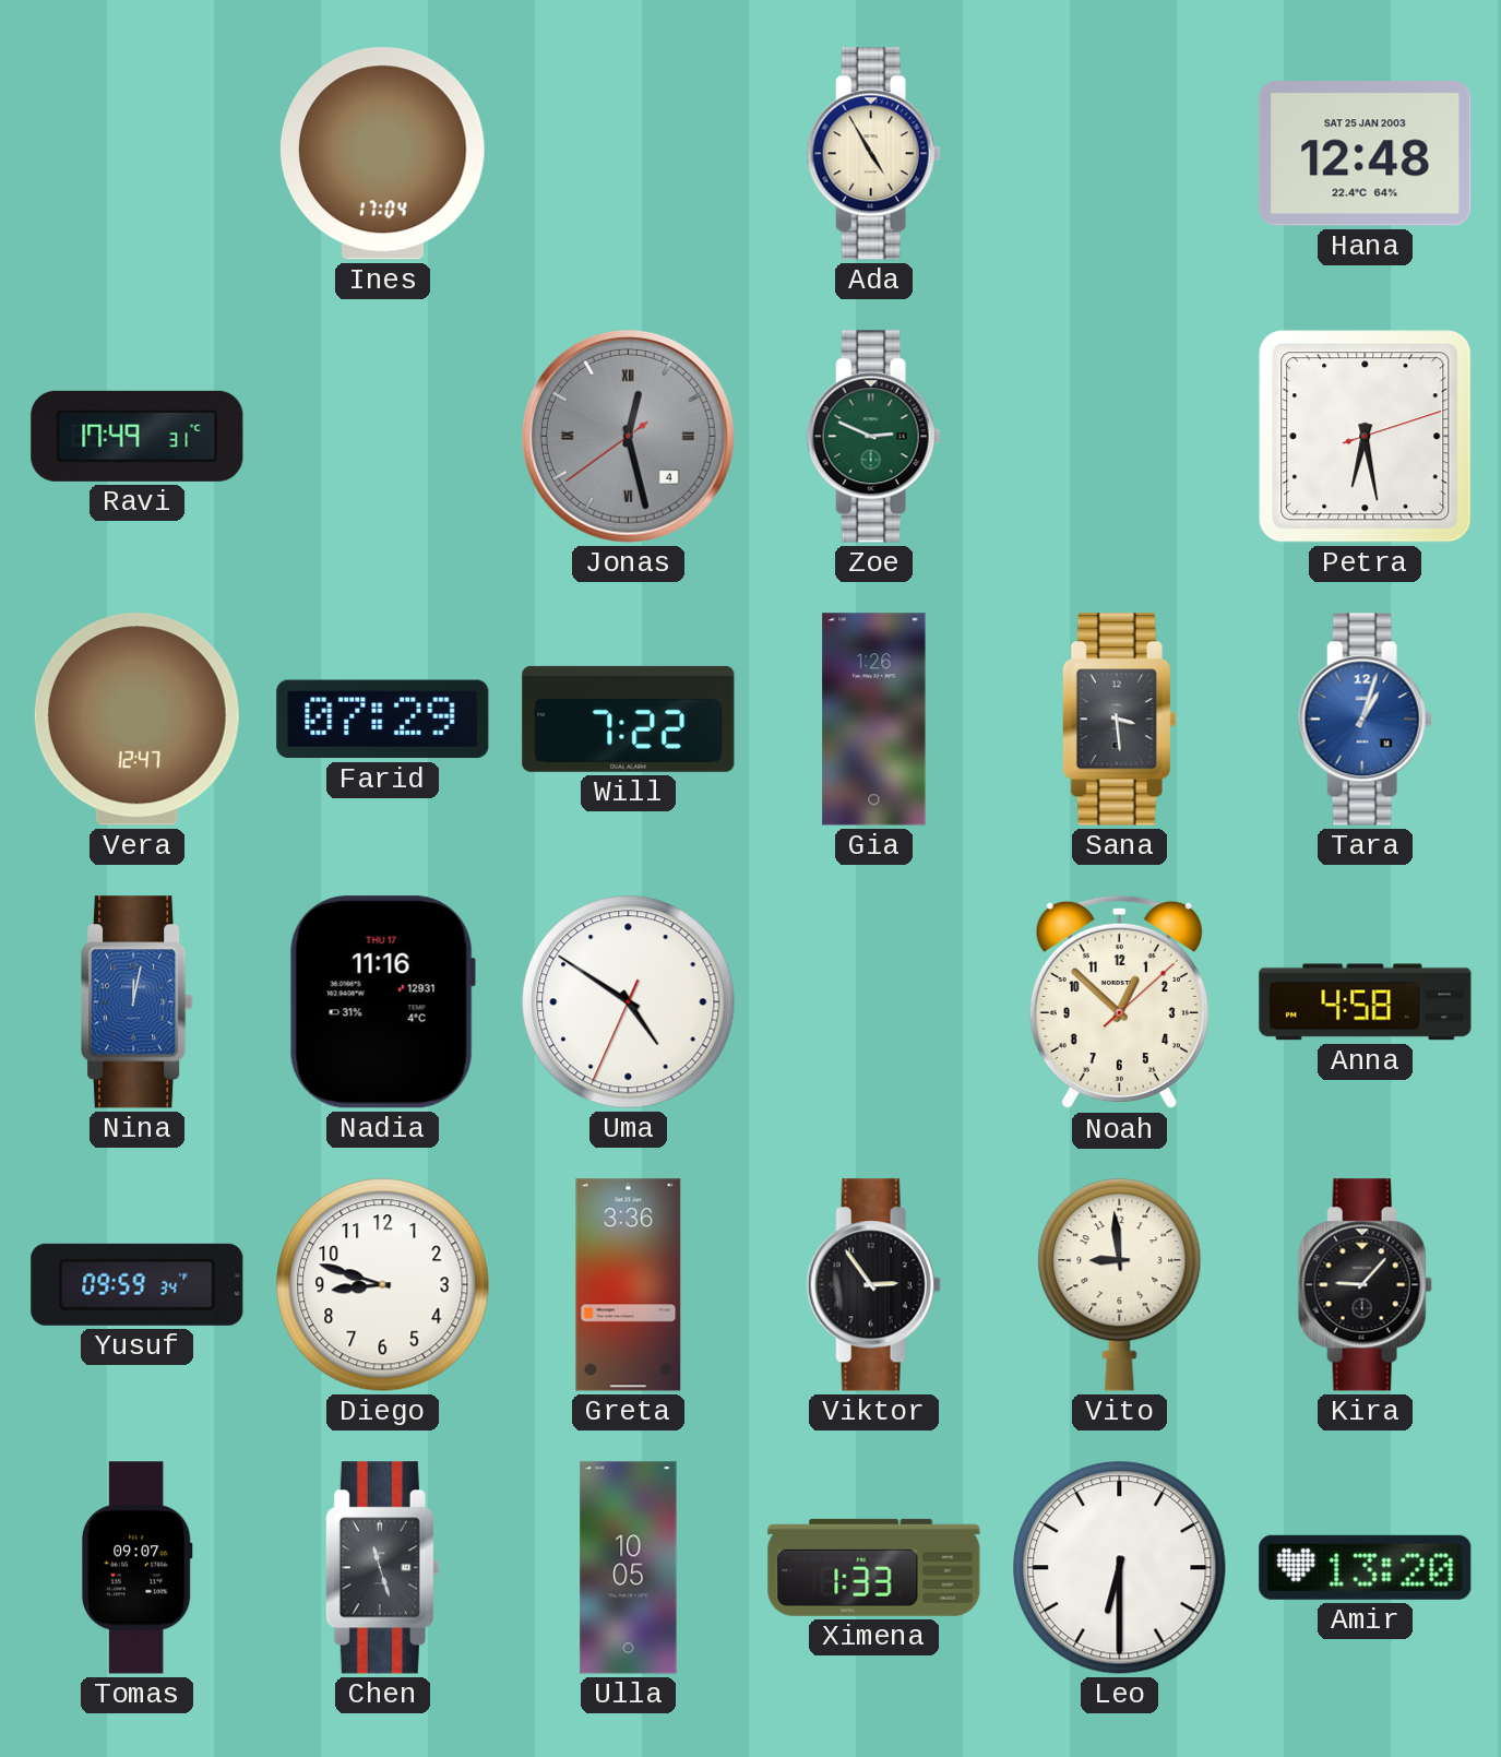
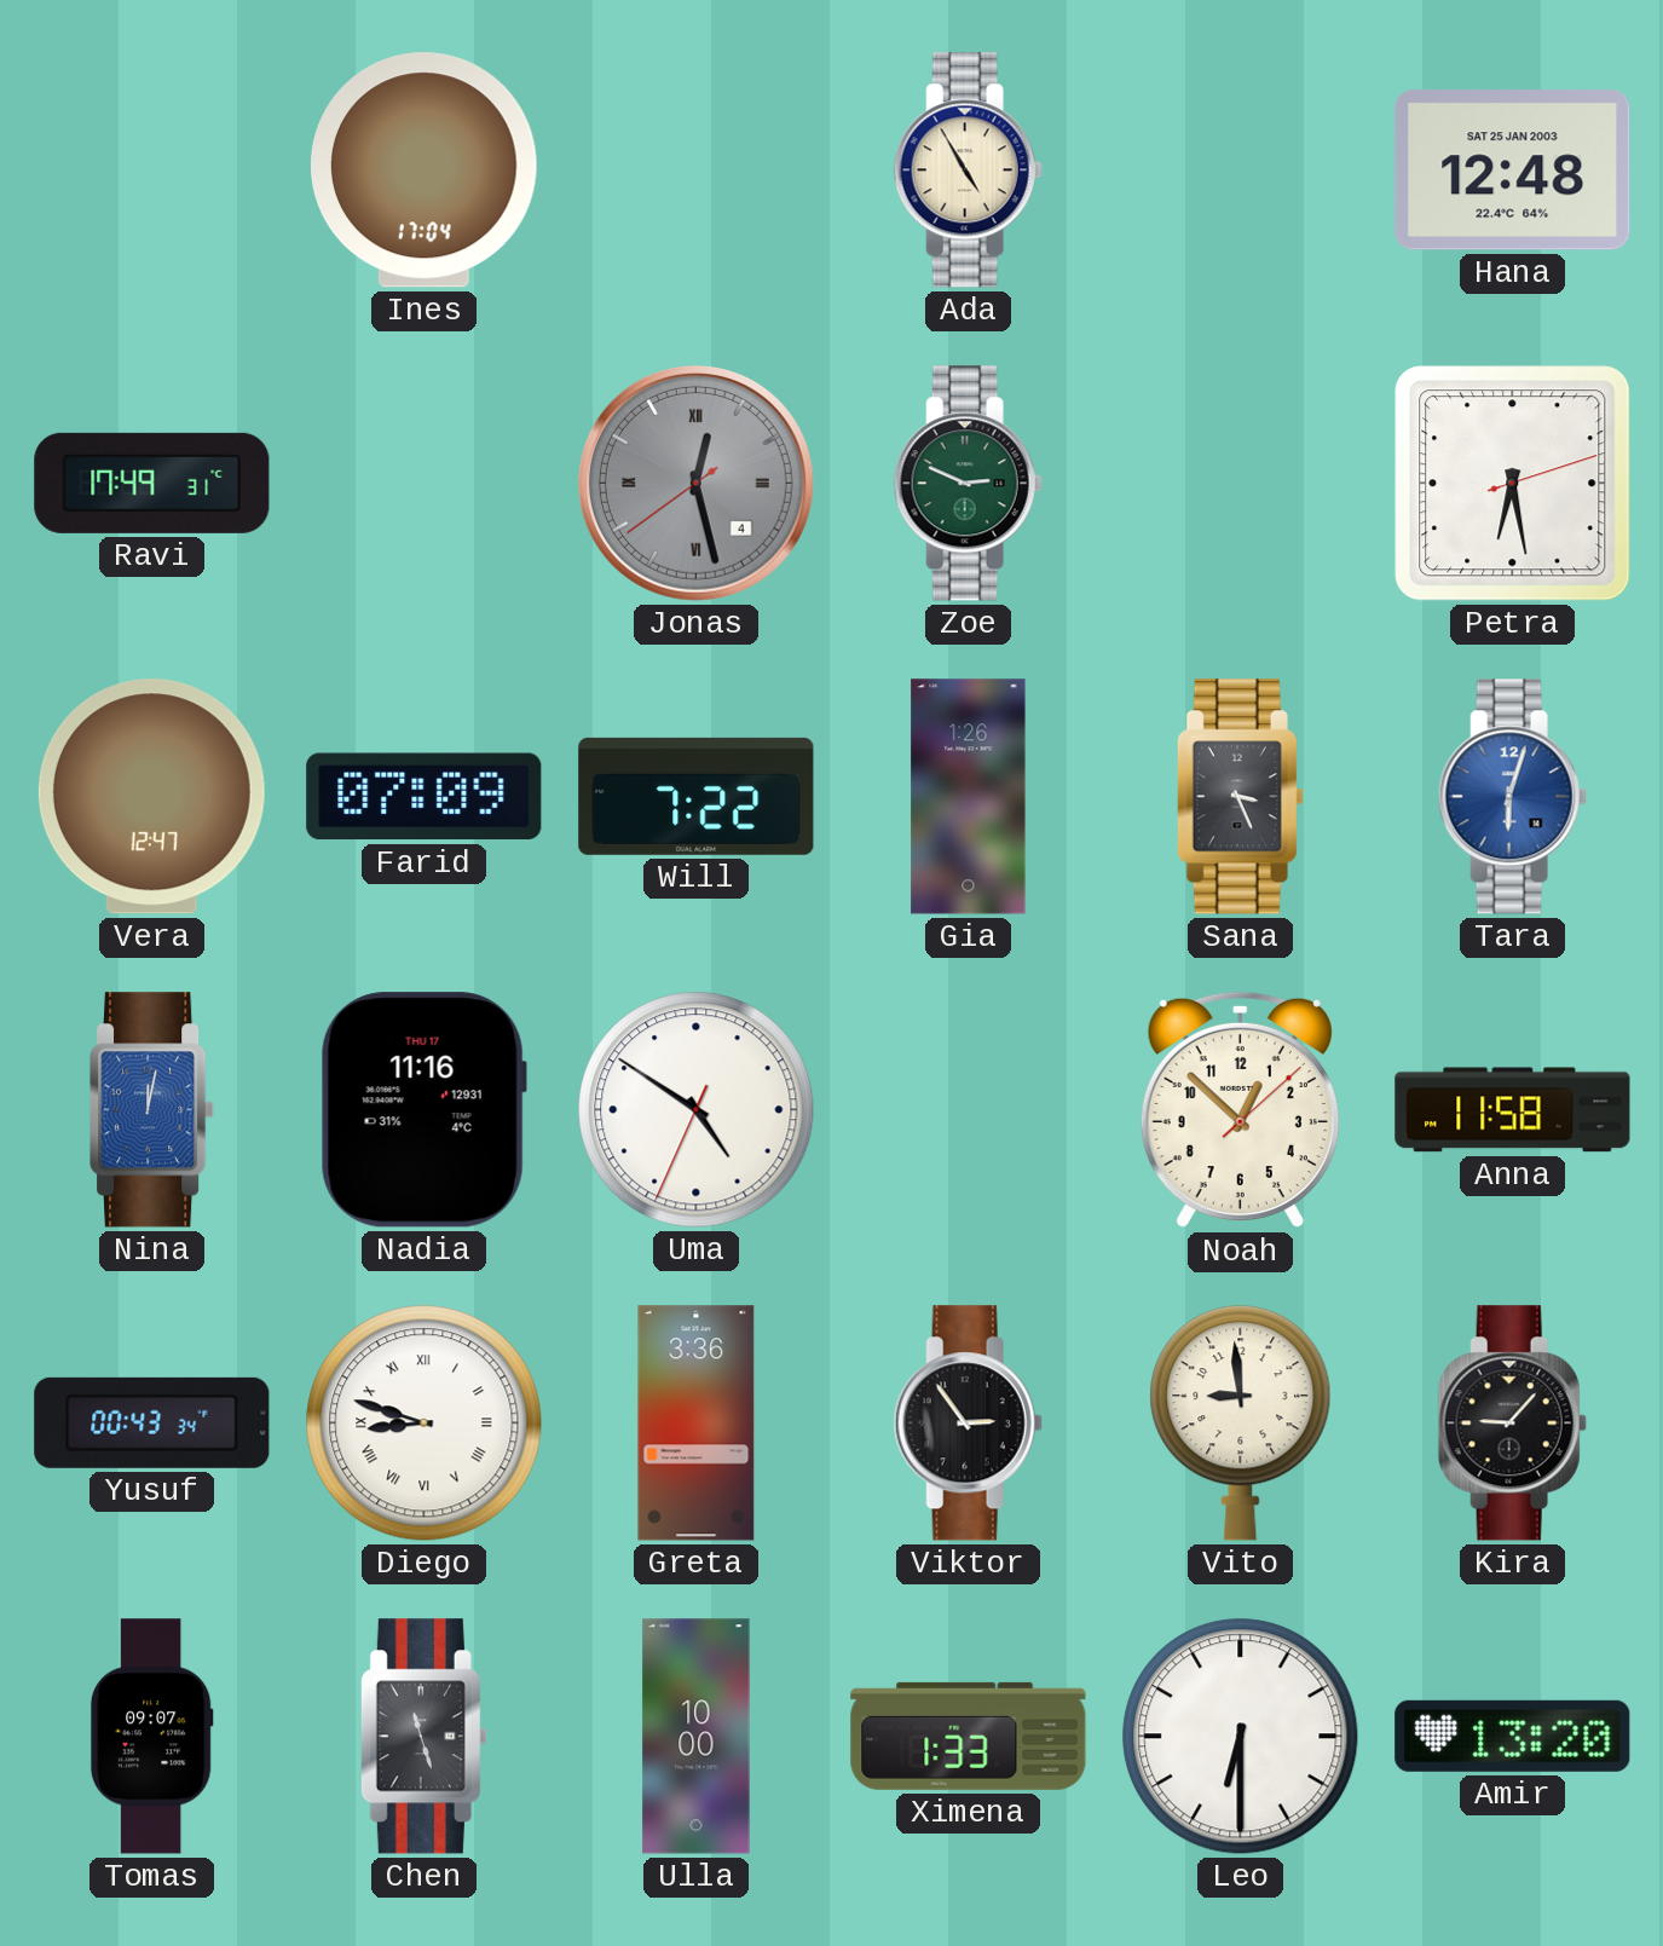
Farid: 07:29 -> 07:09 (425, 797)
Sana: 3:29 -> 3:26 (1240, 797)
Tara: 1:03 -> 6:03 (1512, 797)
Anna: 4:58 -> 11:58 (1513, 1110)
Yusuf: 09:59 -> 00:43 (152, 1422)
Diego numerals: Arabic -> Roman (425, 1424)
Ulla: 10:05 -> 10:00 (697, 1737)
